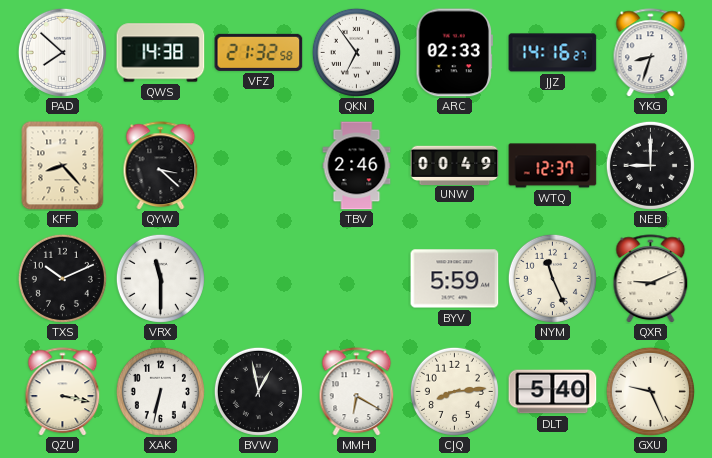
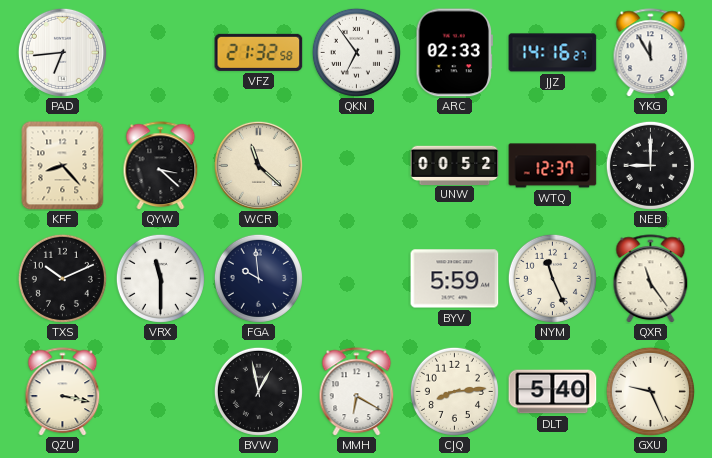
PAD: 7:52 -> 6:44 (62, 52)
QWS: 14:38 -> none (161, 53)
YKG: 8:33 -> 11:55 (651, 53)
WCR: none -> 11:22 (258, 165)
TBV: 2:46 -> none (357, 166)
UNW: 00:49 -> 00:52 (455, 165)
FGA: none -> 9:59 (258, 278)
QXR: 9:11 -> 11:24 (651, 279)
XAK: 6:32 -> none (160, 391)
